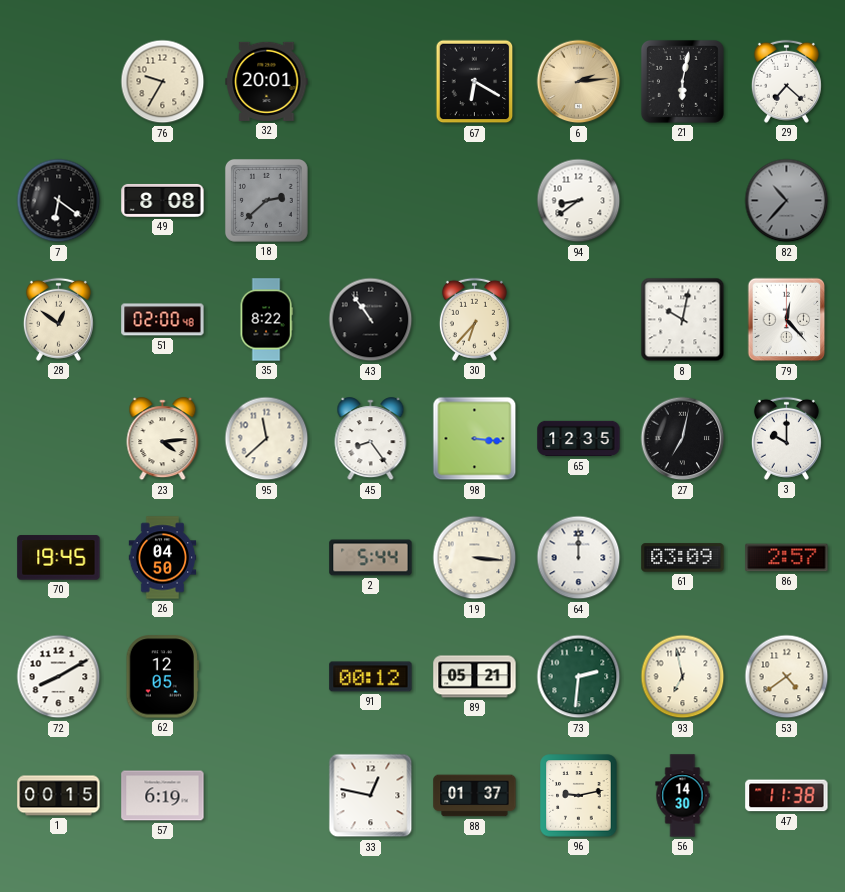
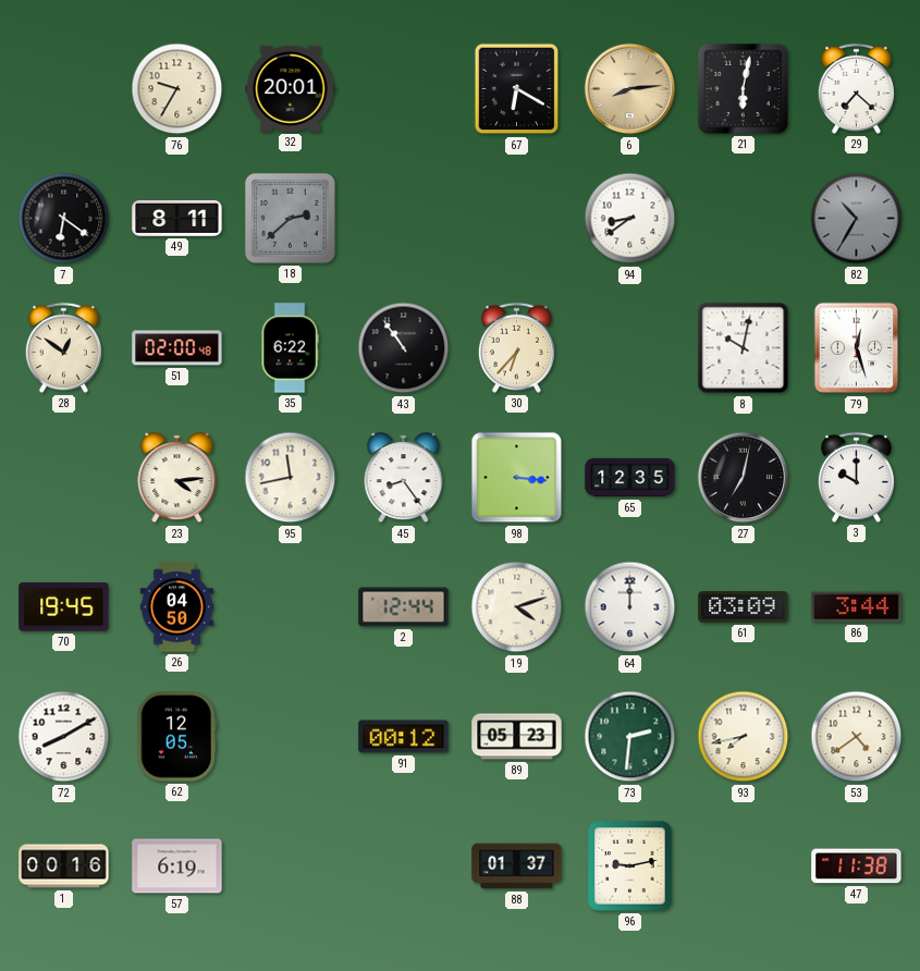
6: 2:14 -> 8:14 (630, 89)
49: 8:08 -> 8:11 (177, 218)
82: 10:37 -> 10:35 (857, 219)
35: 8:22 -> 6:22 (290, 348)
79: 12:23 -> 12:27 (857, 348)
95: 11:38 -> 11:43 (291, 478)
2: 5:44 -> 12:44 (404, 607)
19: 3:16 -> 4:12 (517, 607)
86: 2:57 -> 3:44 (857, 607)
89: 05:21 -> 05:23 (517, 737)
93: 6:58 -> 7:43 (744, 737)
1: 00:15 -> 00:16 (64, 866)
33: 12:47 -> none (371, 796)
56: 14:30 -> none (683, 796)
